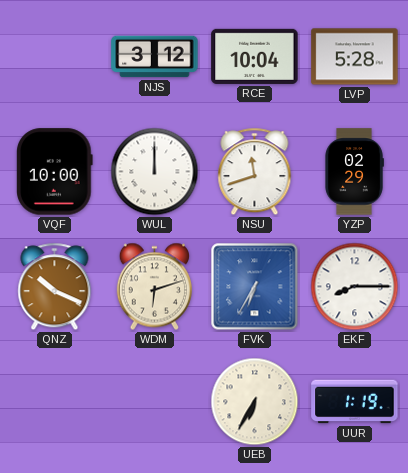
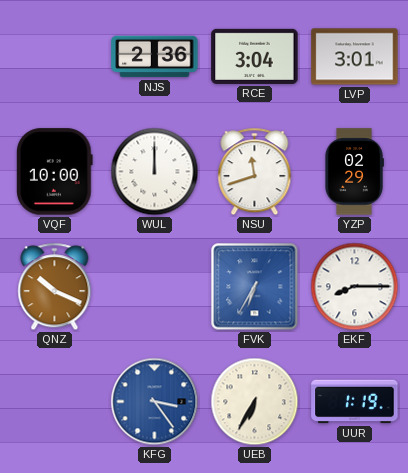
NJS: 3:12 -> 2:36 (155, 57)
RCE: 10:04 -> 3:04 (255, 56)
LVP: 5:28 -> 3:01 (355, 57)
WDM: 6:12 -> none (154, 287)
KFG: none -> 3:24 (155, 402)
